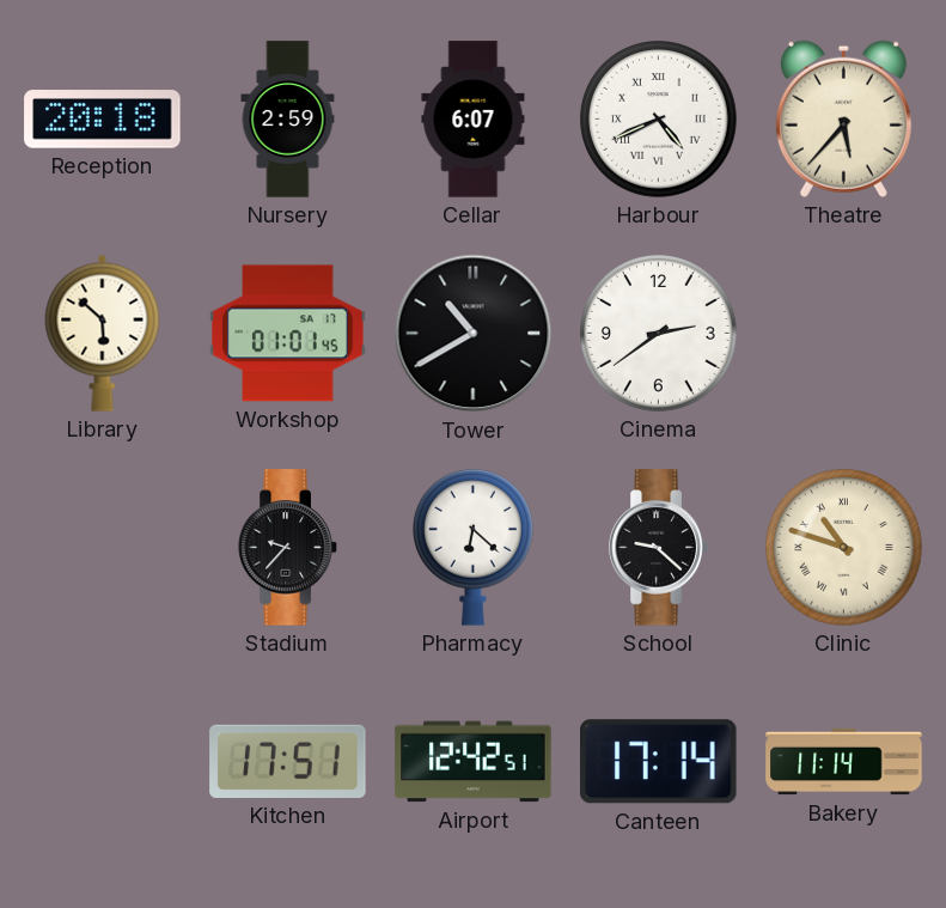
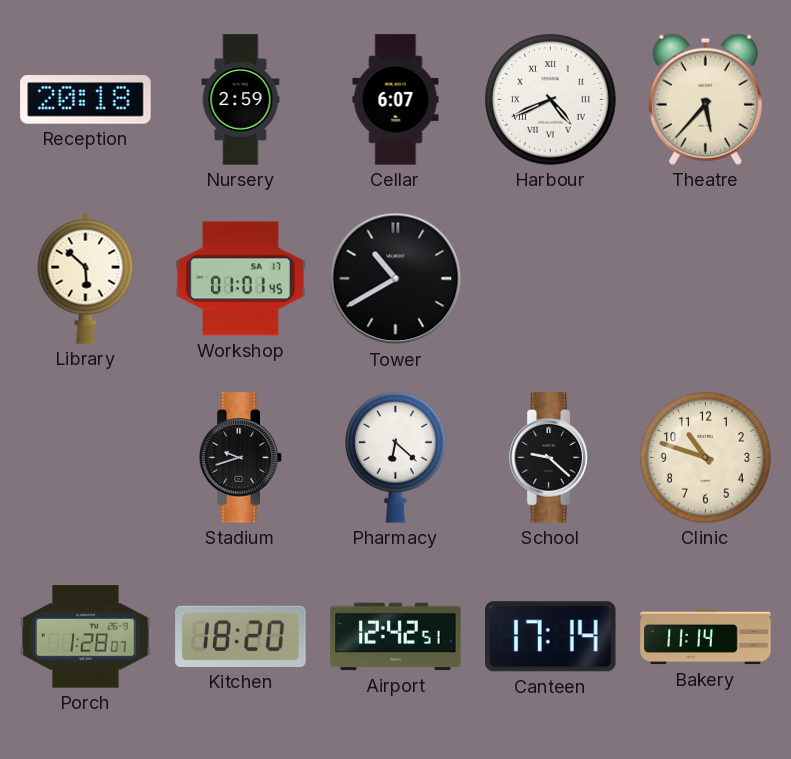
Cinema: 2:39 -> none (659, 334)
Stadium: 9:37 -> 9:42 (241, 458)
Clinic numerals: Roman -> Arabic (706, 458)
Porch: none -> 1:28 (86, 637)
Kitchen: 17:51 -> 18:20 (241, 636)
